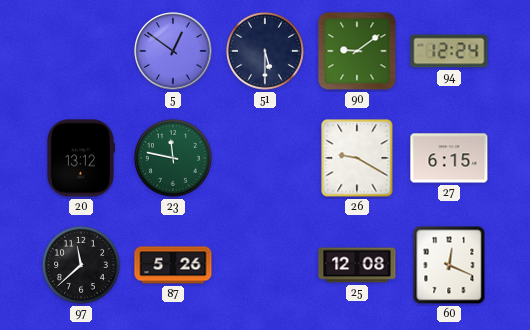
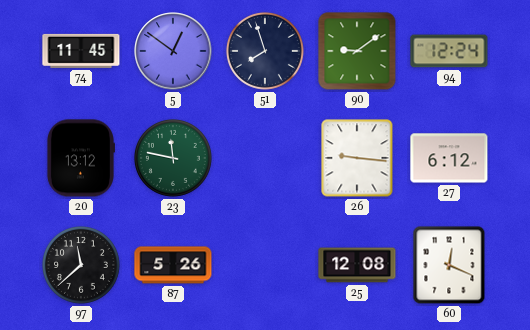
74: none -> 11:45 (81, 51)
51: 5:30 -> 7:57 (265, 51)
26: 9:20 -> 9:16 (357, 158)
27: 6:15 -> 6:12 (449, 158)
